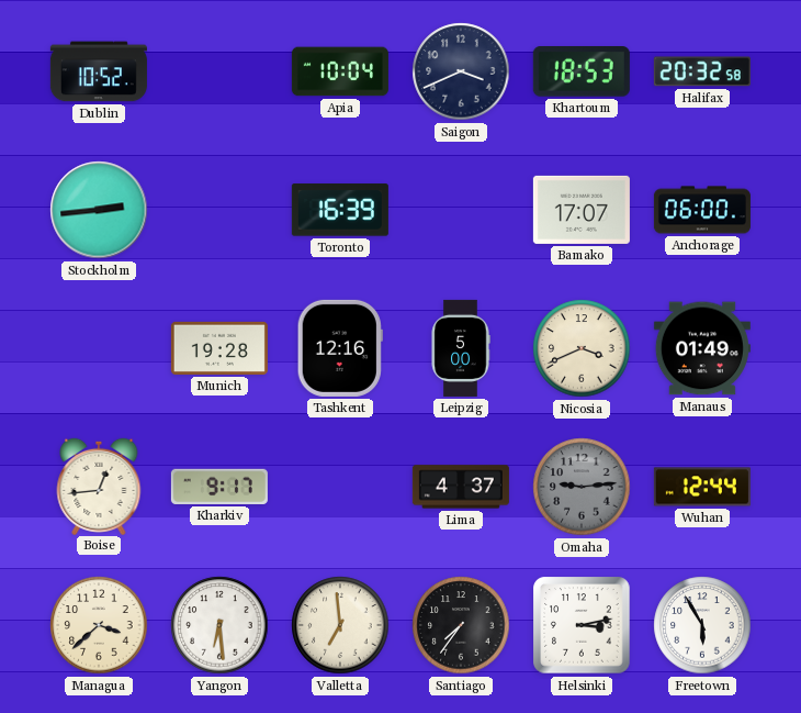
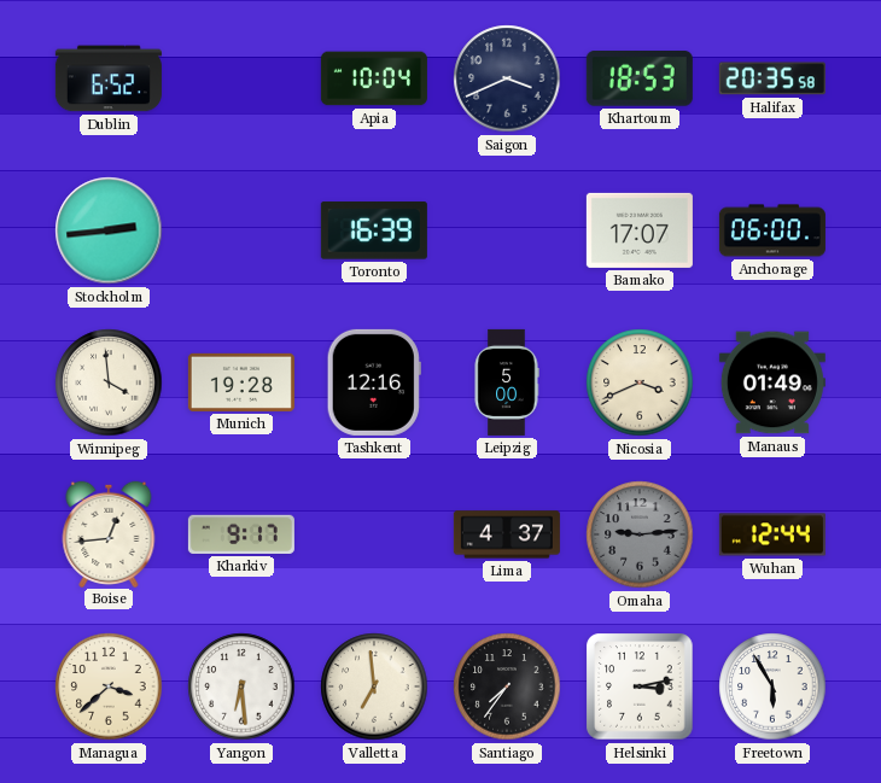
Dublin: 10:52 -> 6:52 (109, 78)
Halifax: 20:32 -> 20:35 (772, 78)
Winnipeg: none -> 3:59 (109, 382)
